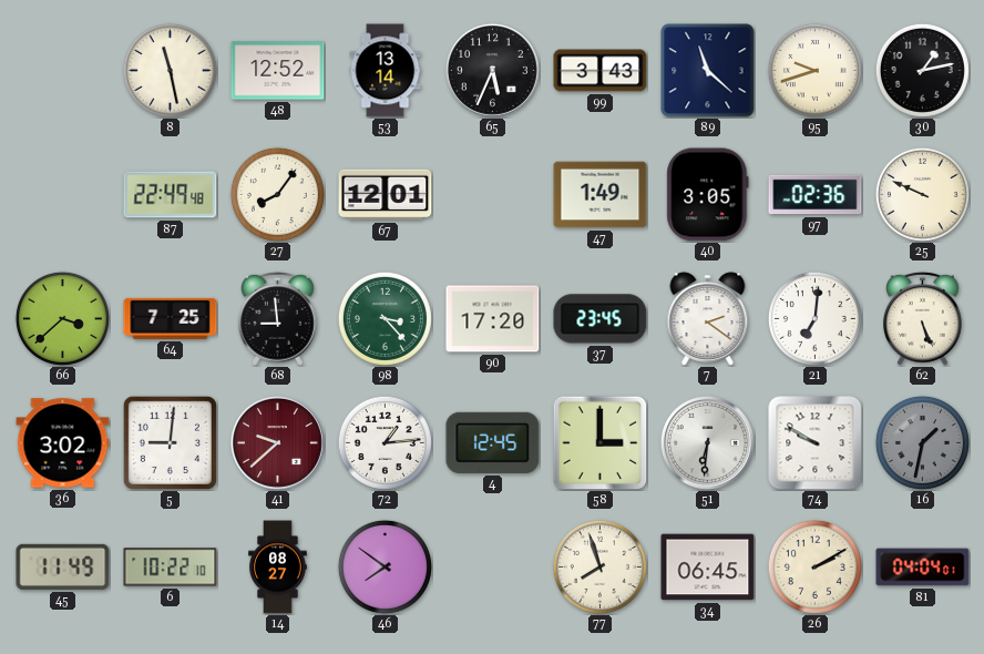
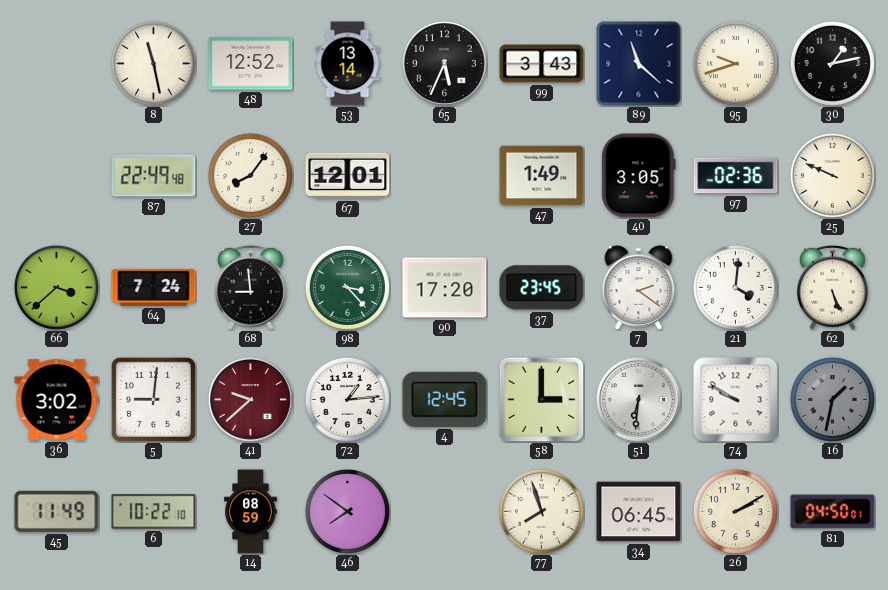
64: 7:25 -> 7:24 (154, 287)
21: 7:01 -> 4:01 (735, 287)
14: 08:27 -> 08:59 (251, 512)
81: 04:04 -> 04:50 (833, 512)
